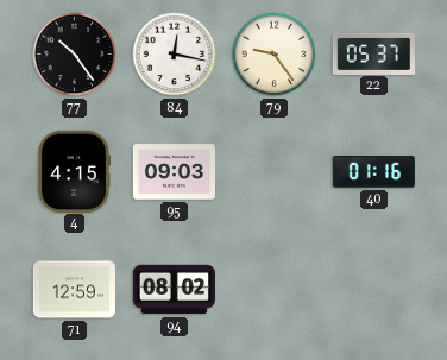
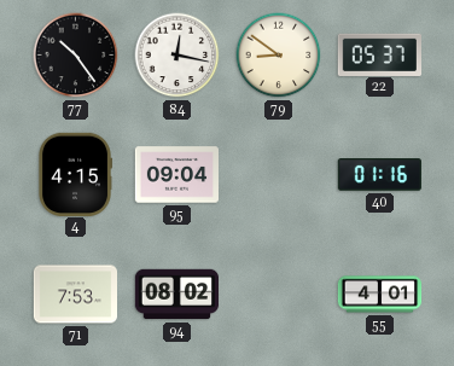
79: 9:24 -> 8:51 (279, 56)
95: 09:03 -> 09:04 (176, 175)
71: 12:59 -> 7:53 (75, 295)
55: none -> 4:01 (380, 295)
